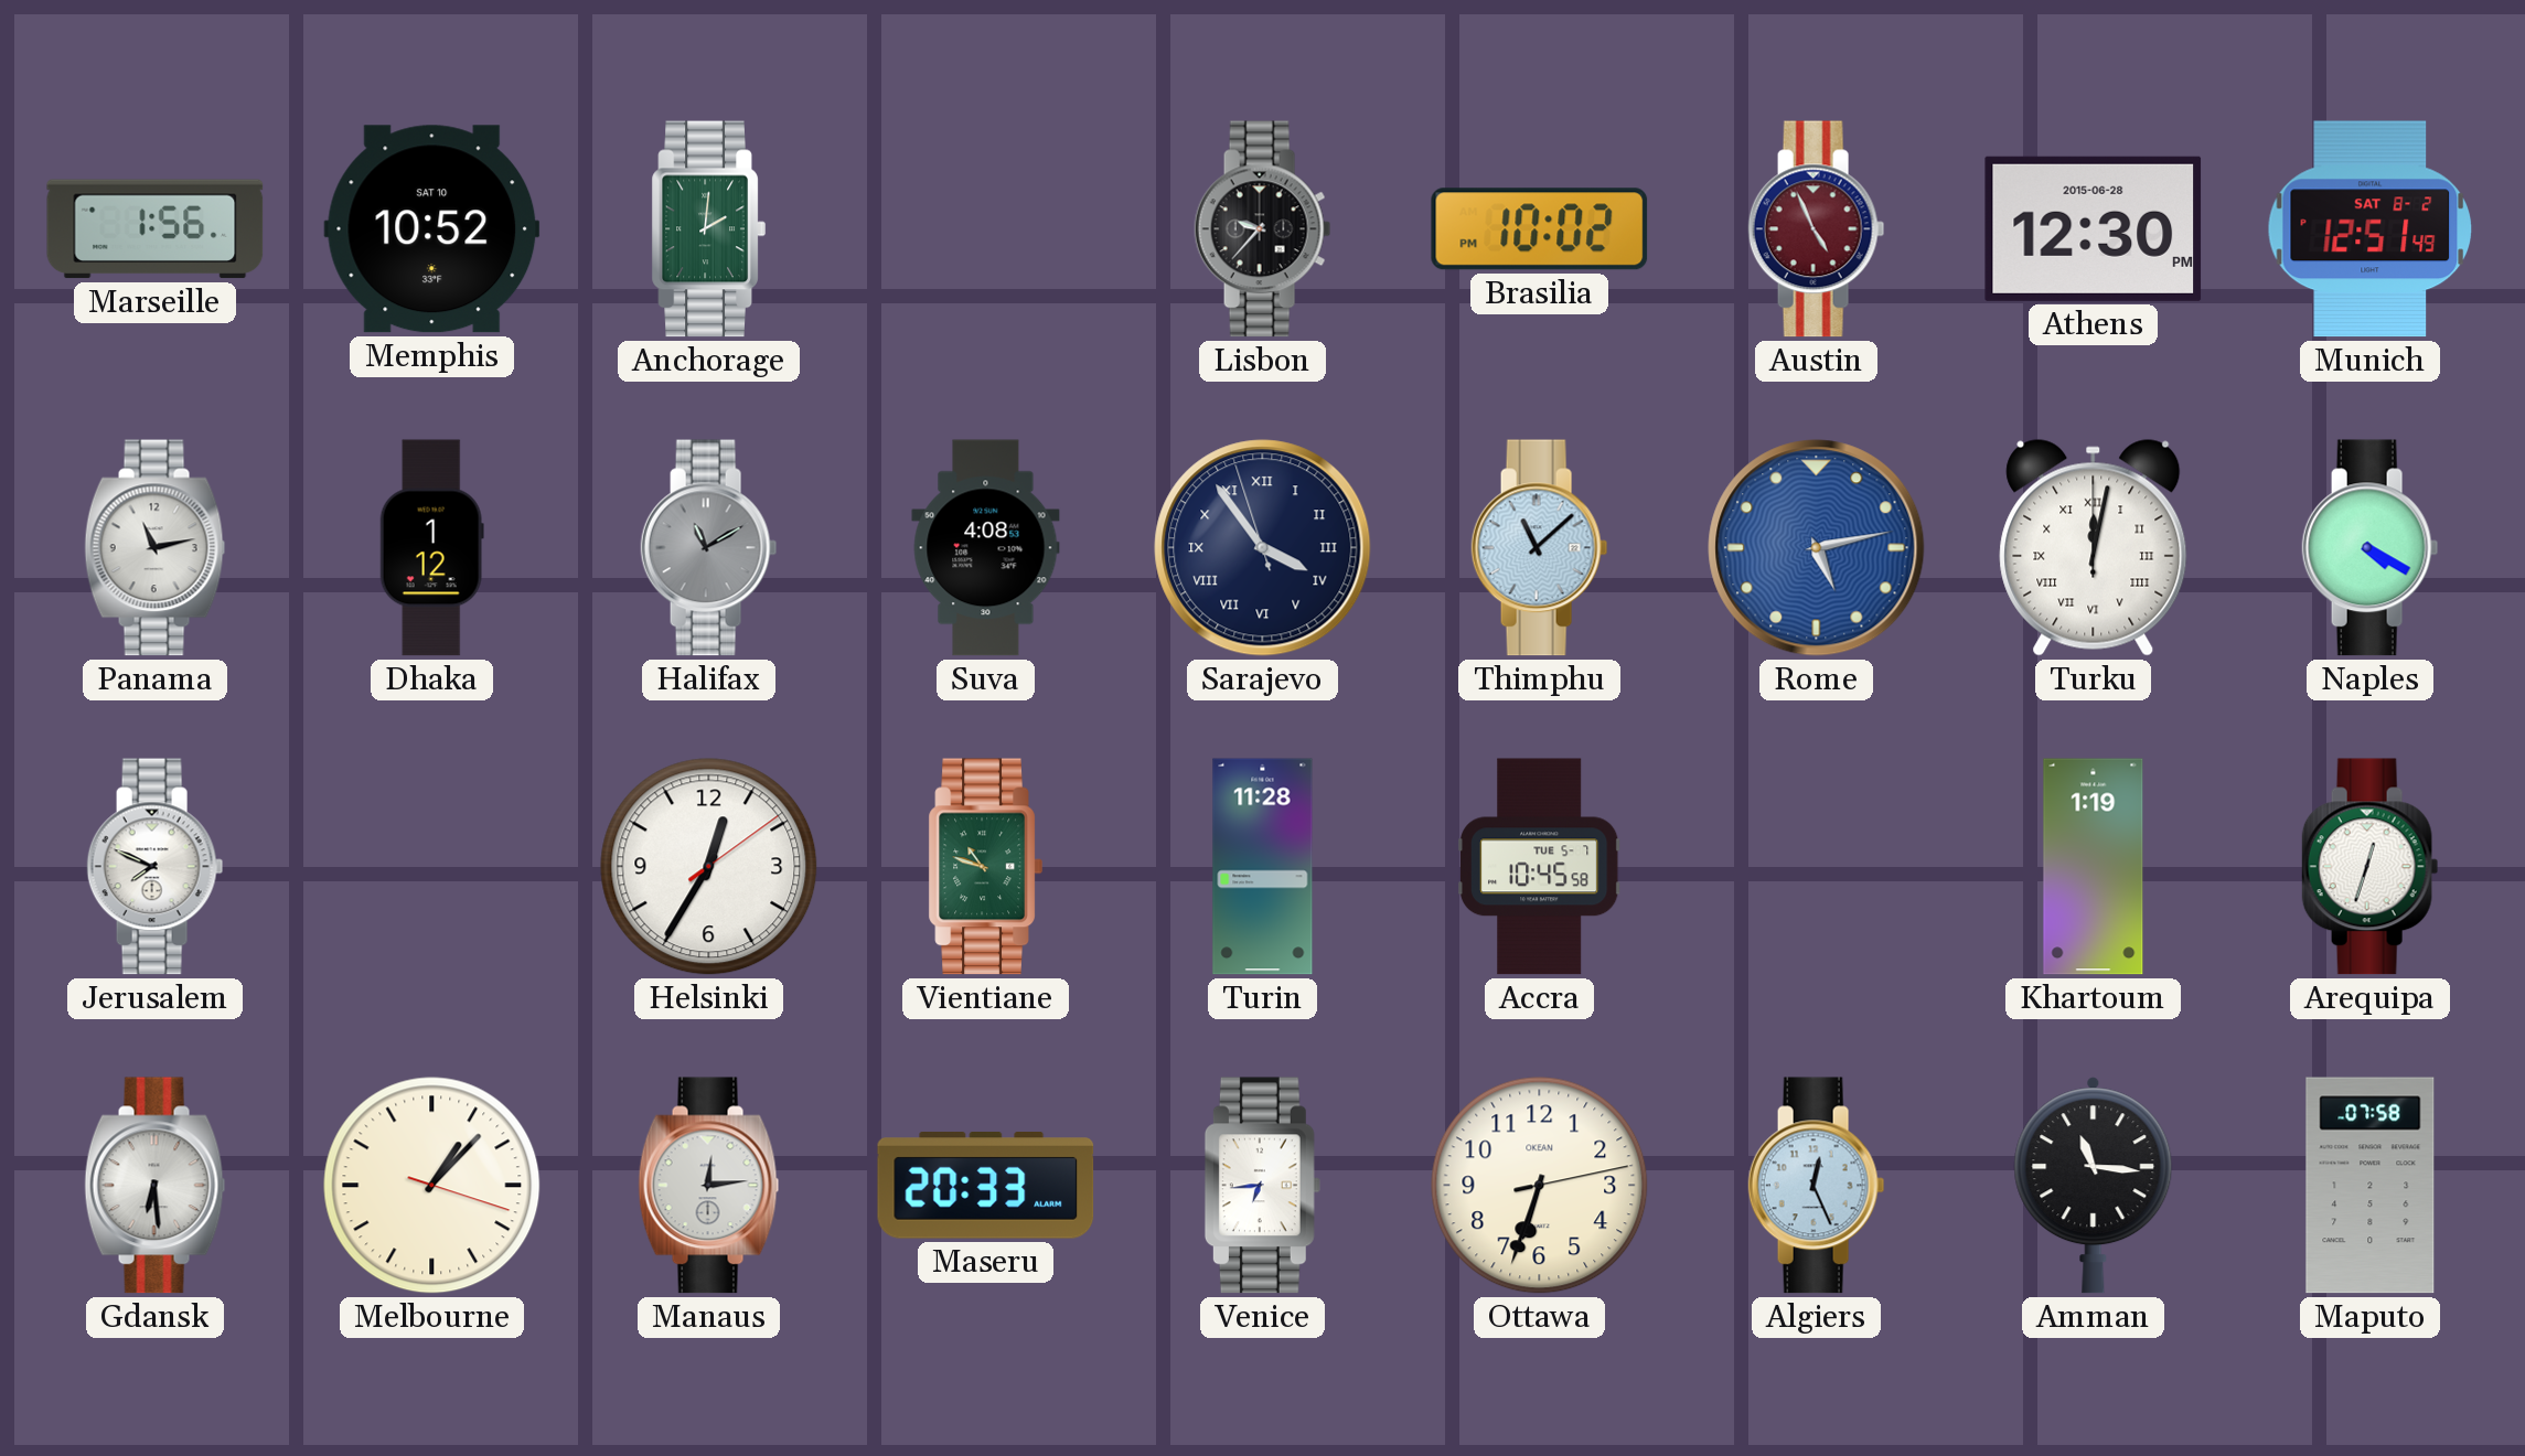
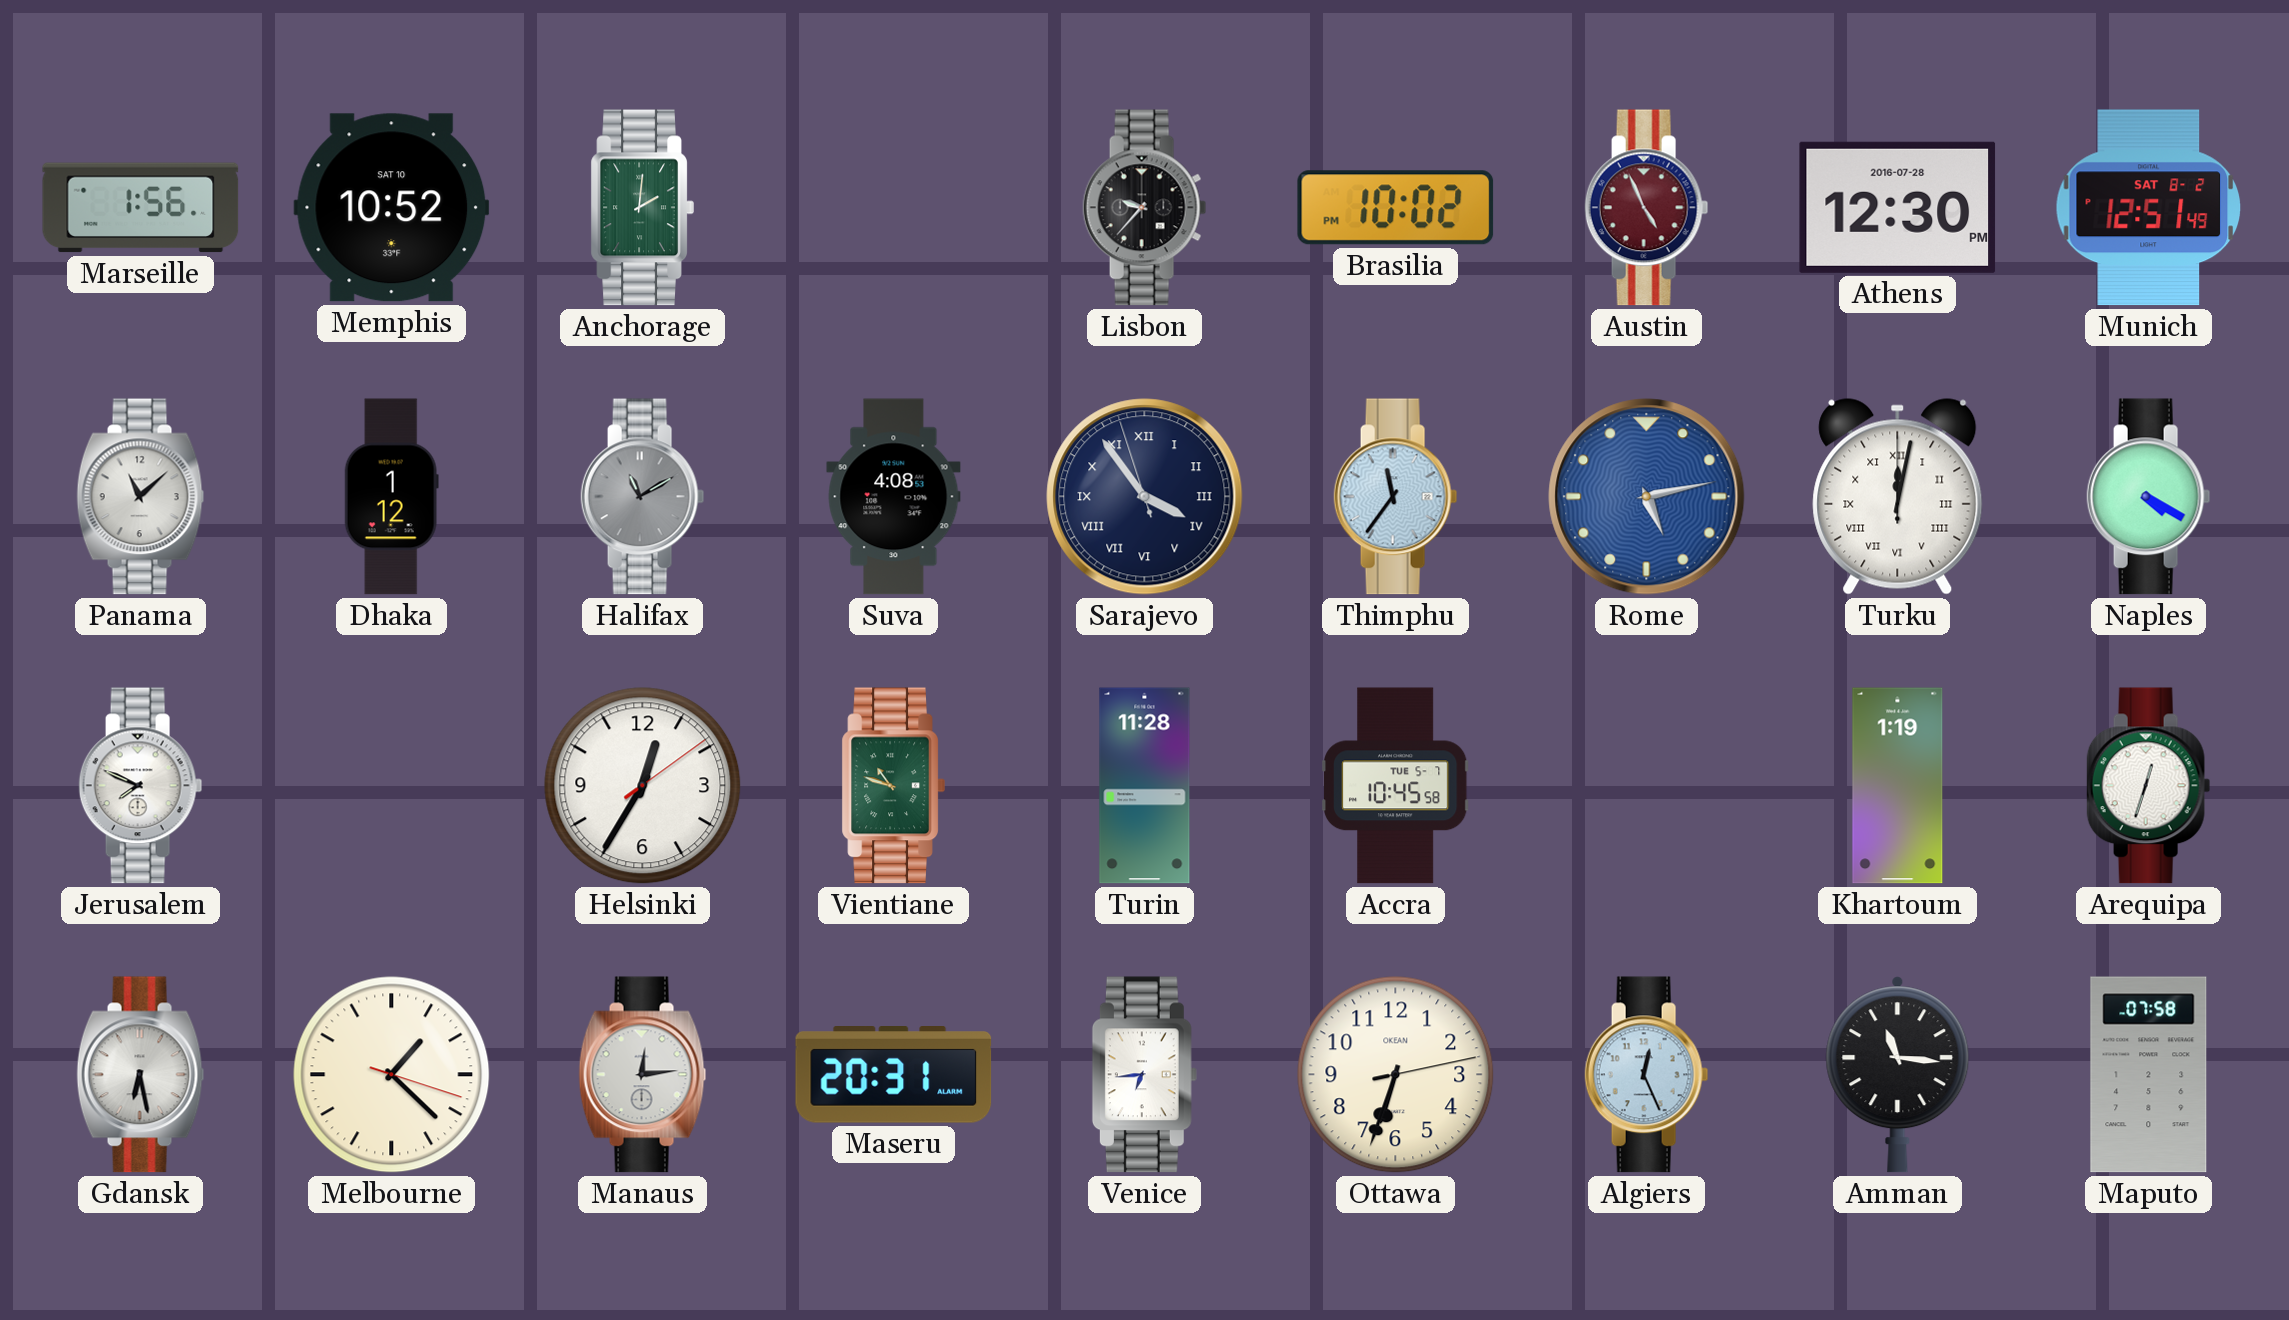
Athens date: 2015-06-28 -> 2016-07-28 (1898, 207)
Panama: 11:13 -> 11:08 (141, 497)
Thimphu: 11:08 -> 11:36 (1396, 497)
Gdansk: 6:29 -> 6:28 (141, 1075)
Melbourne: 1:07 -> 1:22 (392, 1075)
Maseru: 20:33 -> 20:31 (894, 1075)
